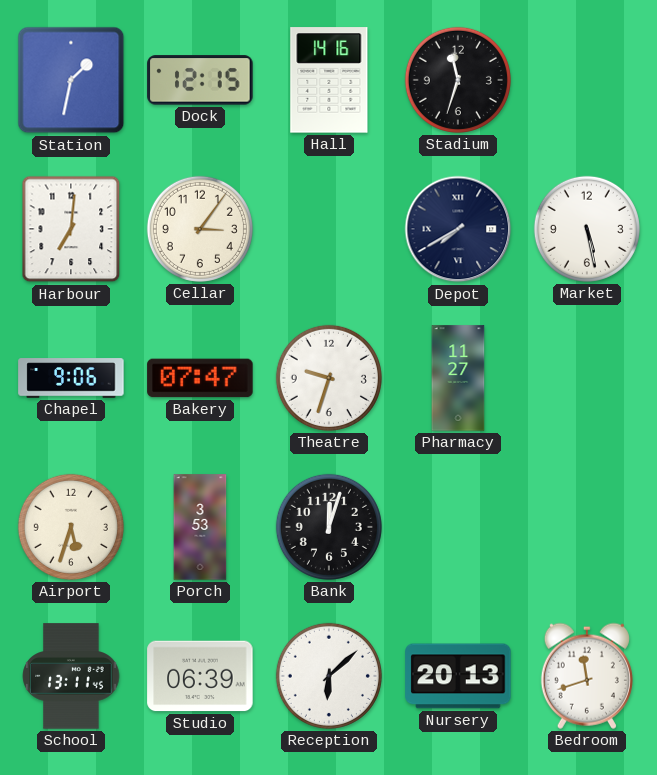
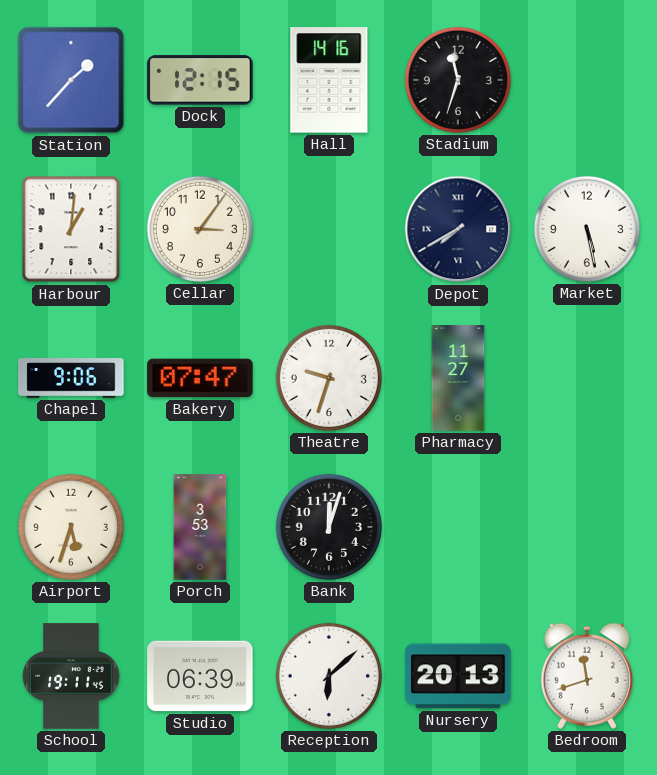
Station: 1:32 -> 1:37 (71, 80)
Harbour: 7:01 -> 1:01 (71, 229)
School: 13:11 -> 19:11 (71, 676)
